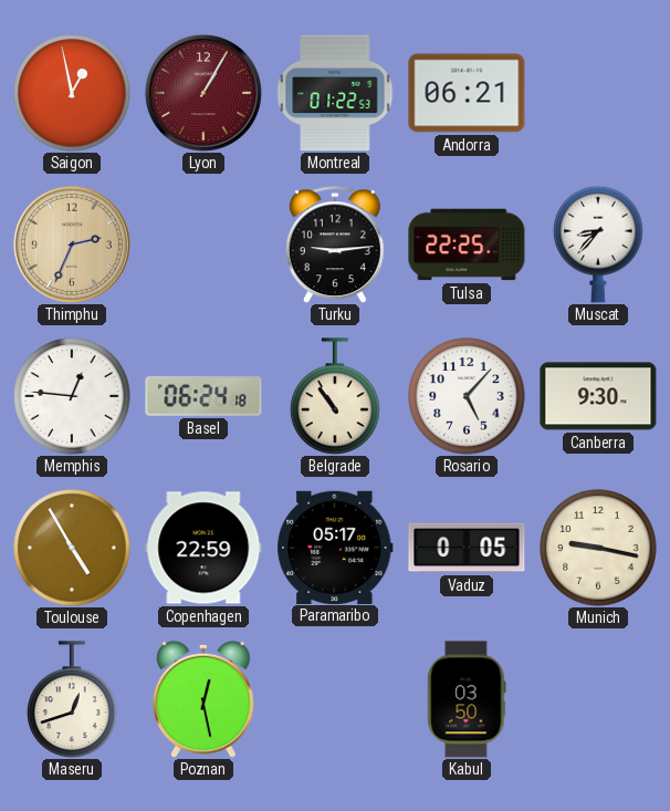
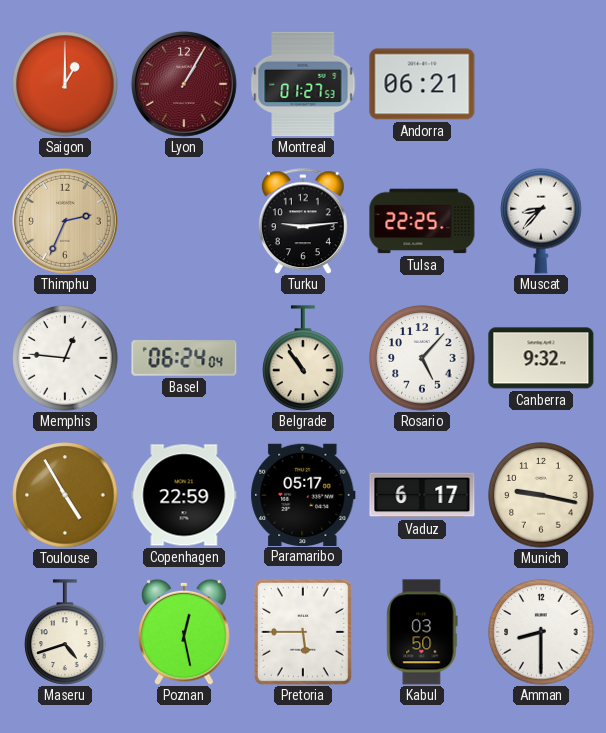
Saigon: 12:58 -> 1:00 (65, 84)
Montreal: 01:22 -> 01:27 (303, 84)
Basel: 06:24:18 -> 06:24:04 (184, 358)
Canberra: 9:30 -> 9:32 (541, 358)
Vaduz: 0:05 -> 6:17 (422, 495)
Maseru: 12:42 -> 4:42 (65, 632)
Pretoria: none -> 5:45 (303, 632)
Amman: none -> 8:30 (541, 632)
